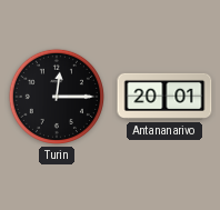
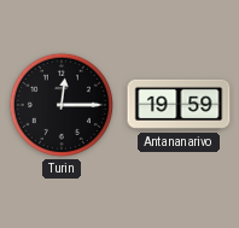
Antananarivo: 20:01 -> 19:59 (179, 105)
